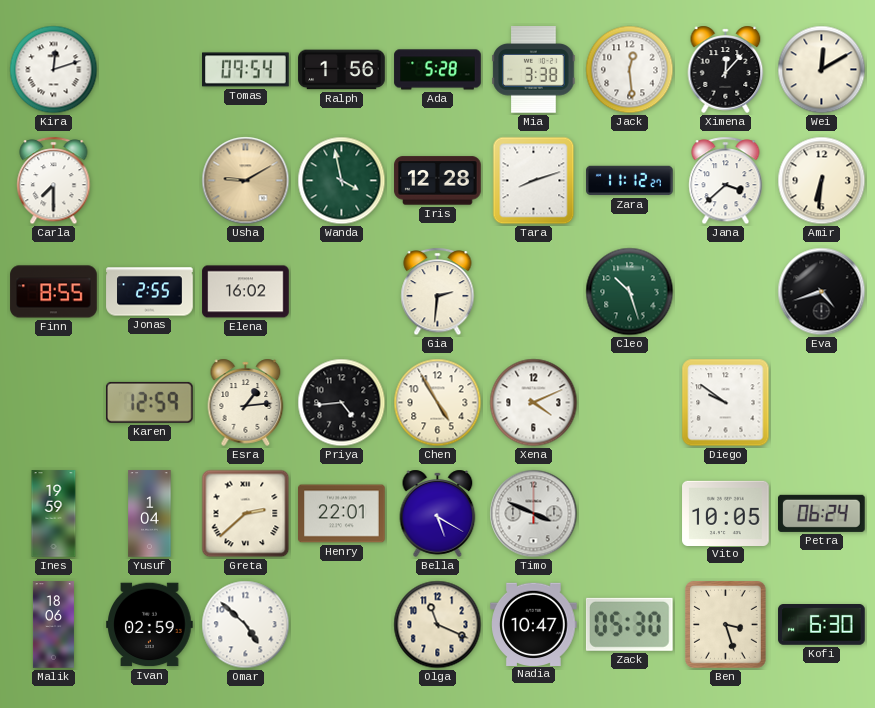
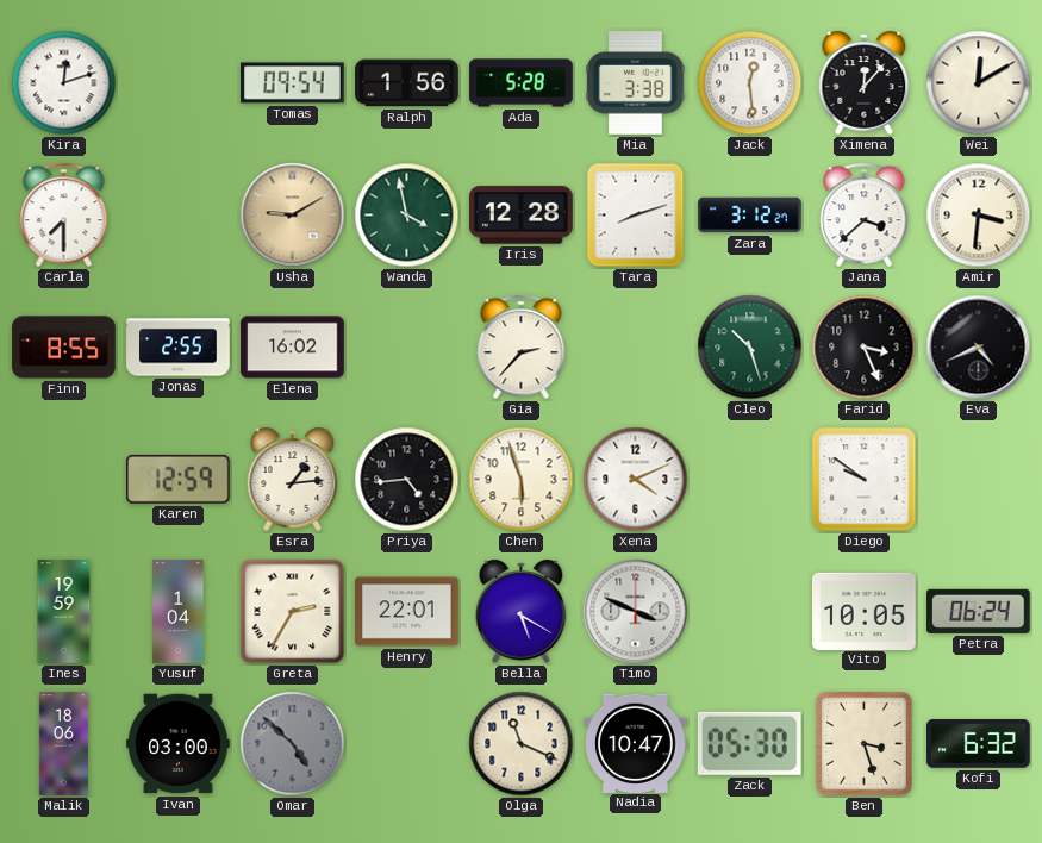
Zara: 11:12 -> 3:12 (750, 216)
Amir: 6:31 -> 3:31 (979, 216)
Gia: 2:31 -> 2:37 (522, 348)
Farid: none -> 3:26 (865, 348)
Eva: 4:42 -> 4:41 (979, 348)
Chen: 4:55 -> 5:57 (522, 480)
Greta: 2:38 -> 2:35 (293, 612)
Ivan: 02:59 -> 03:00 (179, 744)
Omar dial: white -> grey (293, 744)
Kofi: 6:30 -> 6:32 (979, 744)
